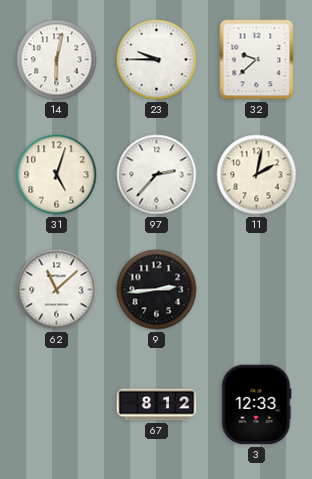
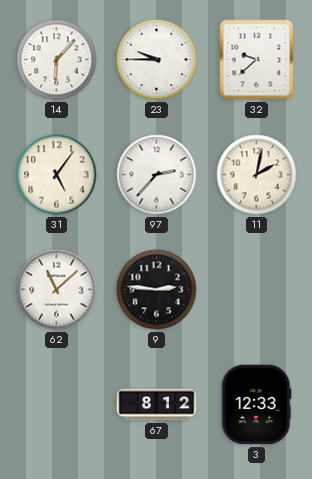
14: 6:02 -> 6:07 (57, 60)
31: 5:03 -> 5:06 (57, 175)
9: 2:44 -> 2:46 (157, 290)
